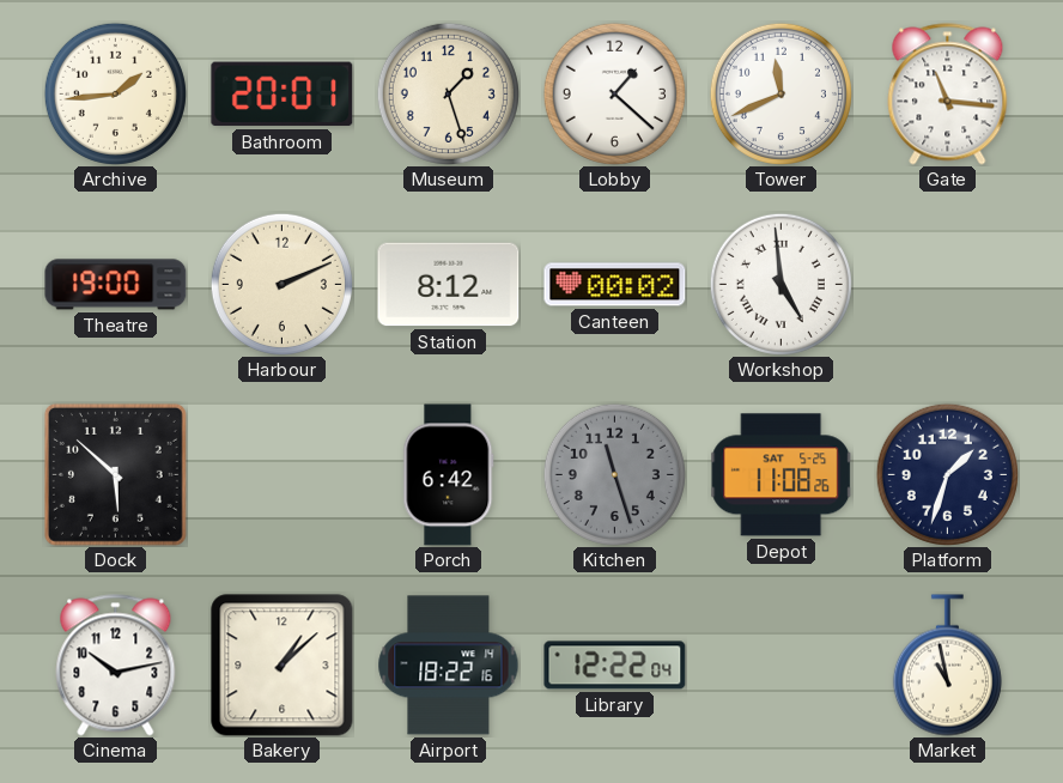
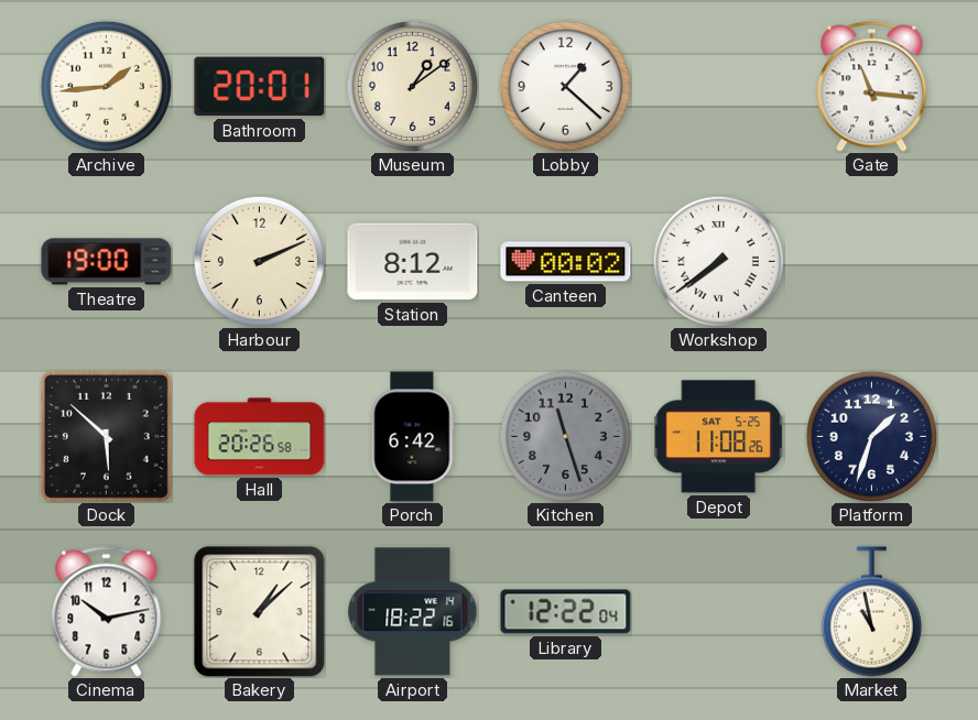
Museum: 1:27 -> 1:09 (412, 86)
Tower: 11:41 -> none (780, 93)
Workshop: 4:59 -> 7:39 (718, 261)
Hall: none -> 20:26 (260, 437)
